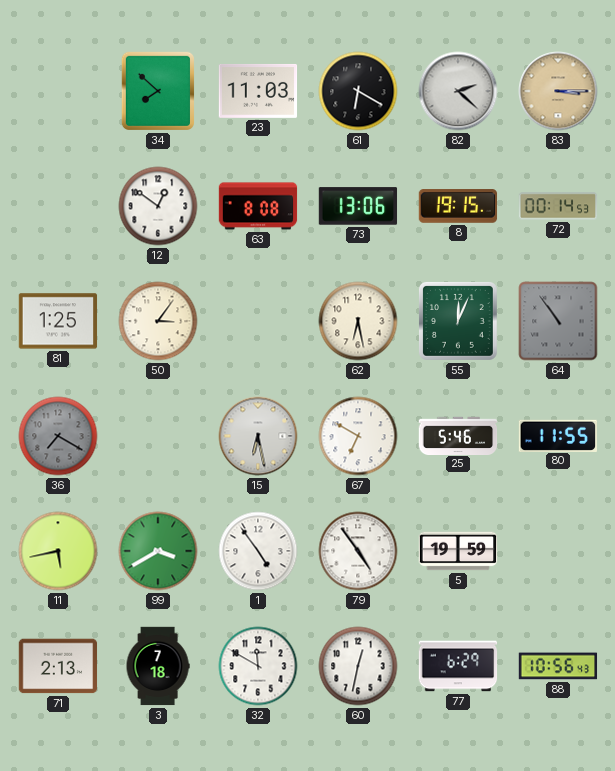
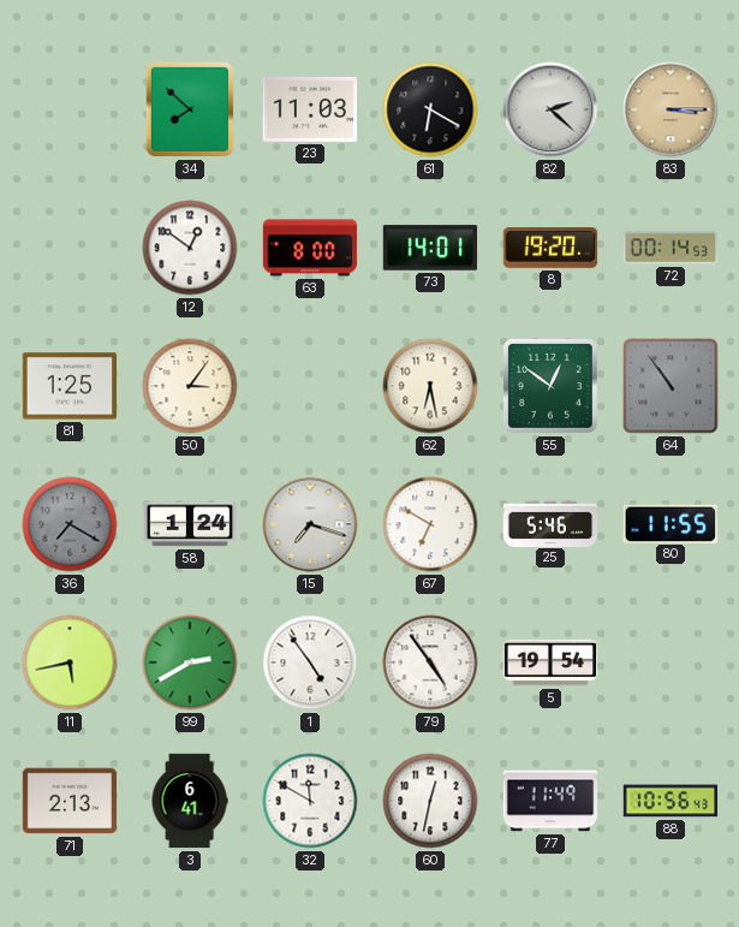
63: 8:08 -> 8:00 (310, 248)
73: 13:06 -> 14:01 (430, 248)
8: 19:15 -> 19:20 (550, 248)
55: 12:04 -> 12:51 (550, 386)
58: none -> 1:24 (190, 524)
15: 6:28 -> 7:18 (310, 524)
99: 3:40 -> 2:40 (190, 662)
5: 19:59 -> 19:54 (550, 662)
3: 7:18 -> 6:41 (190, 801)
77: 6:29 -> 11:49 (550, 801)
